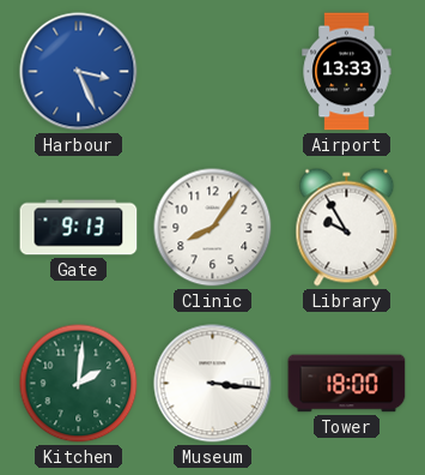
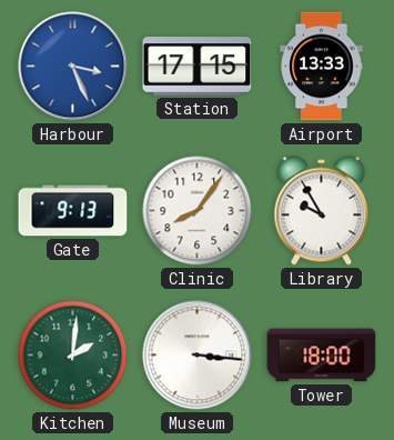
Station: none -> 17:15 (198, 67)
